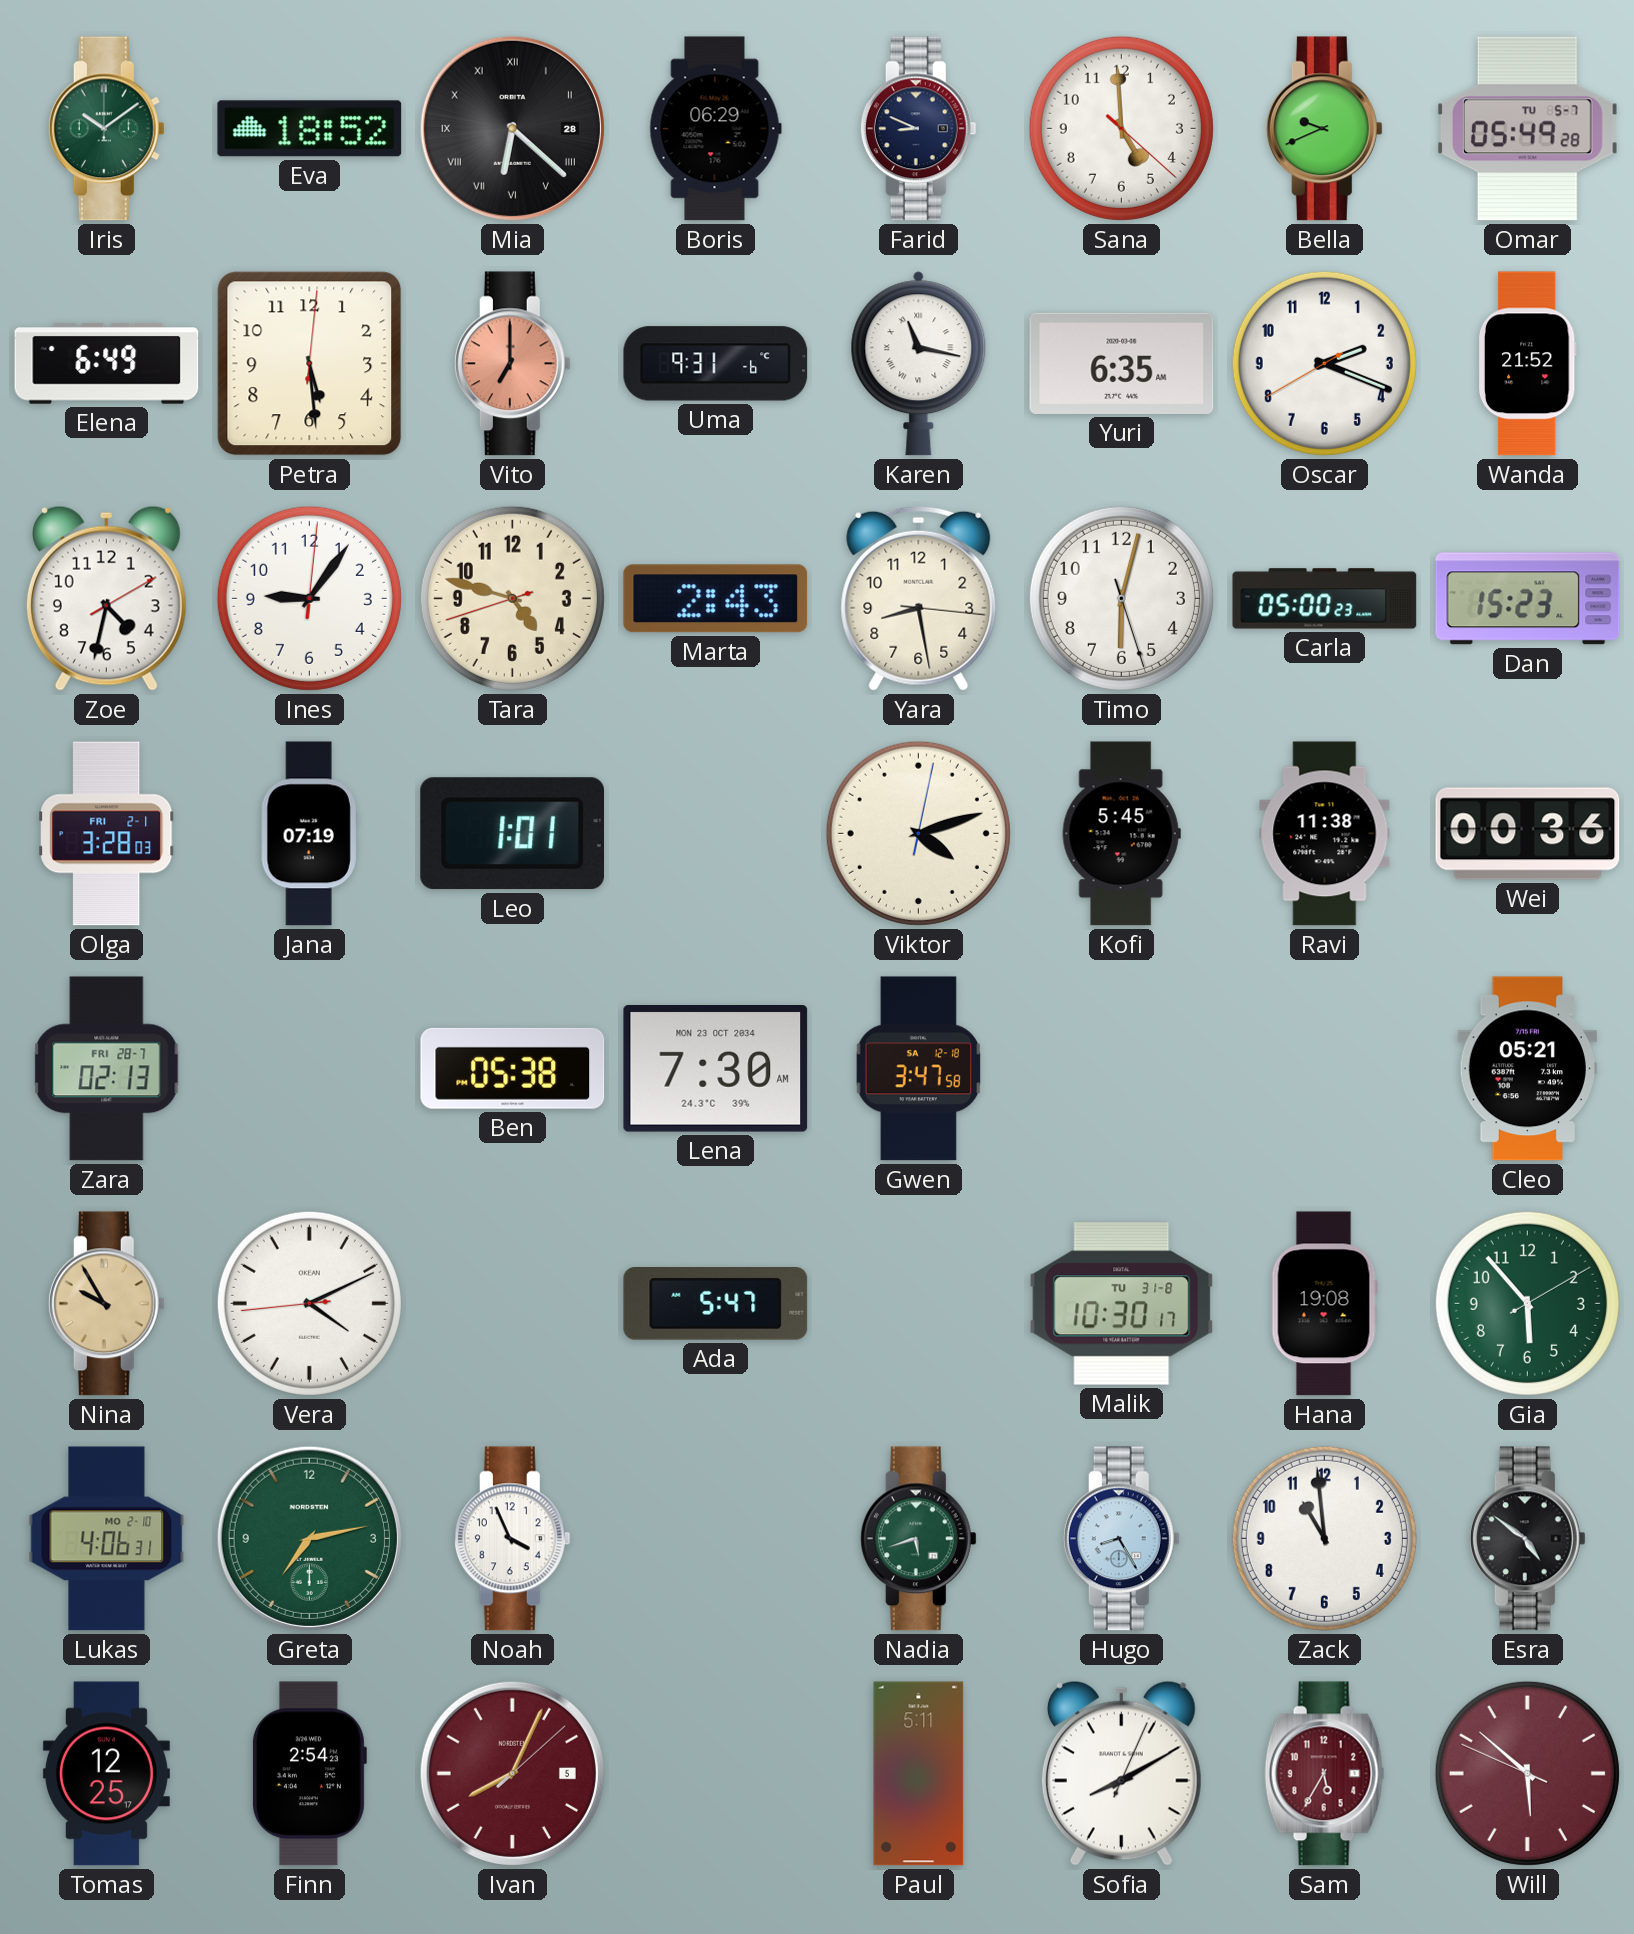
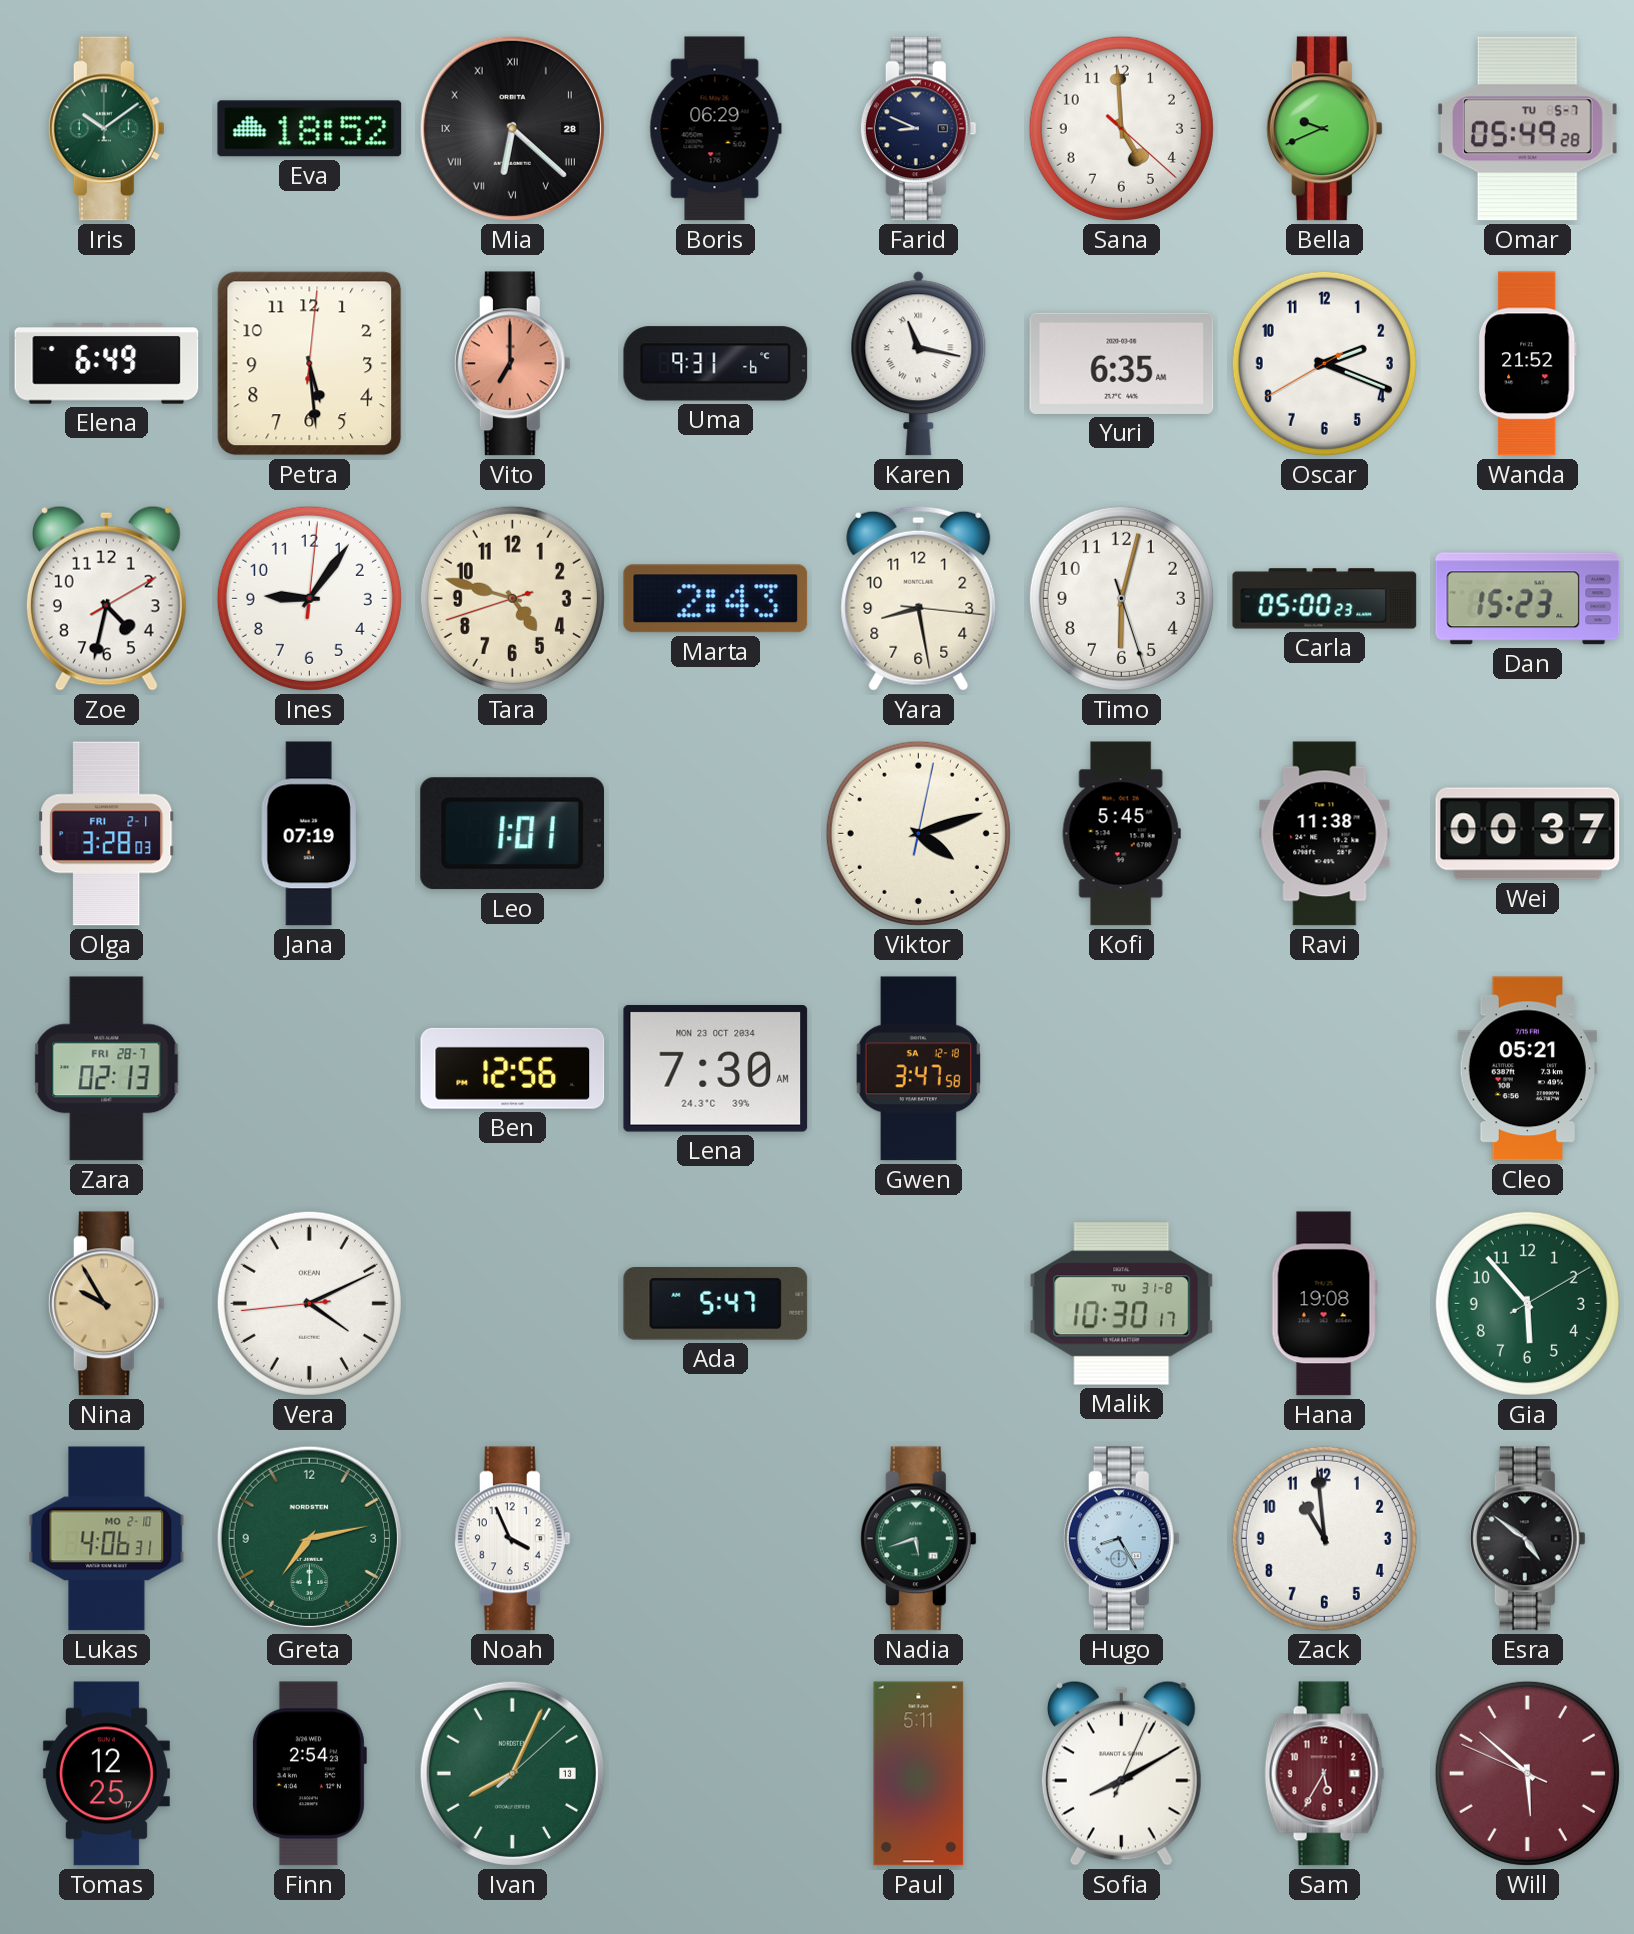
Wei: 00:36 -> 00:37 (1528, 834)
Ben: 05:38 -> 12:56 (513, 1068)
Ivan date: 5 -> 13 (512, 1773)
Ivan dial: burgundy -> green (512, 1773)
